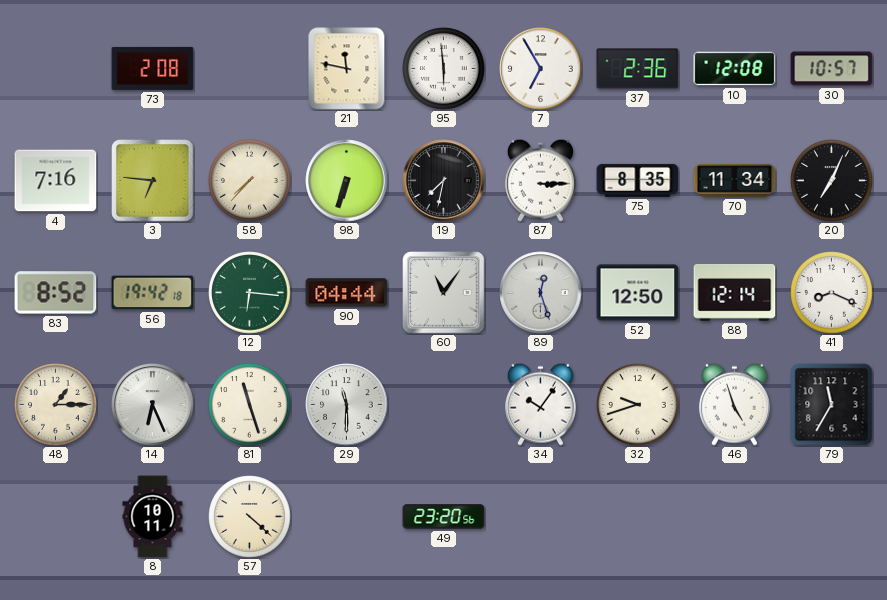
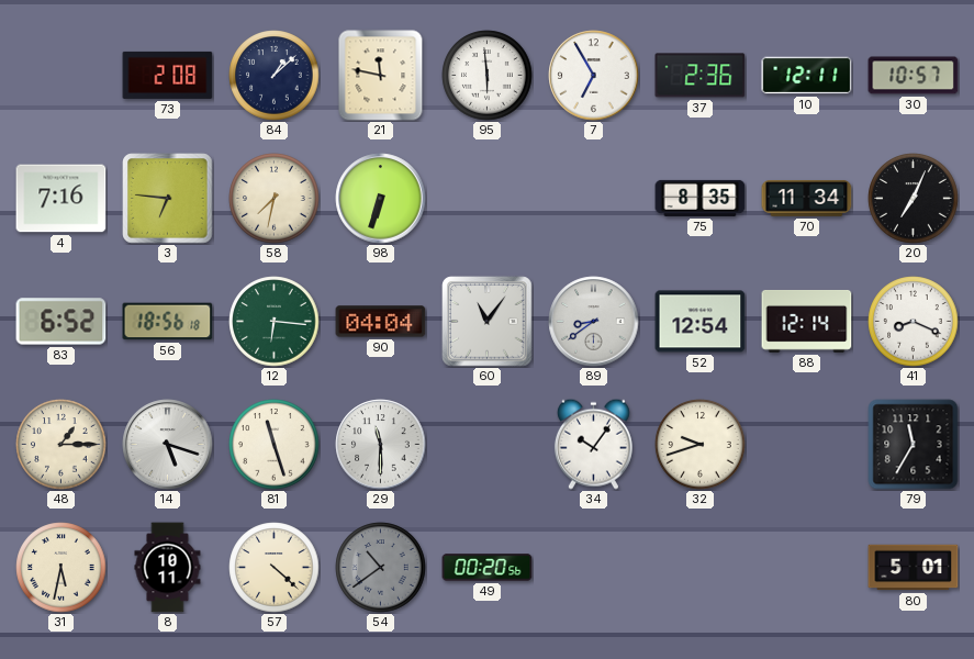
84: none -> 1:08 (275, 76)
10: 12:08 -> 12:11 (807, 76)
58: 7:37 -> 7:32 (275, 199)
19: 7:32 -> none (444, 181)
87: 3:15 -> none (540, 180)
83: 8:52 -> 6:52 (61, 322)
56: 19:42 -> 18:56 (168, 322)
90: 04:44 -> 04:04 (381, 322)
89: 12:27 -> 8:39 (594, 322)
52: 12:50 -> 12:54 (701, 322)
14: 6:26 -> 5:18 (168, 445)
46: 4:57 -> none (734, 404)
31: none -> 5:32 (61, 568)
54: none -> 10:39 (381, 568)
49: 23:20 -> 00:20 (488, 568)
80: none -> 5:01 (914, 568)
